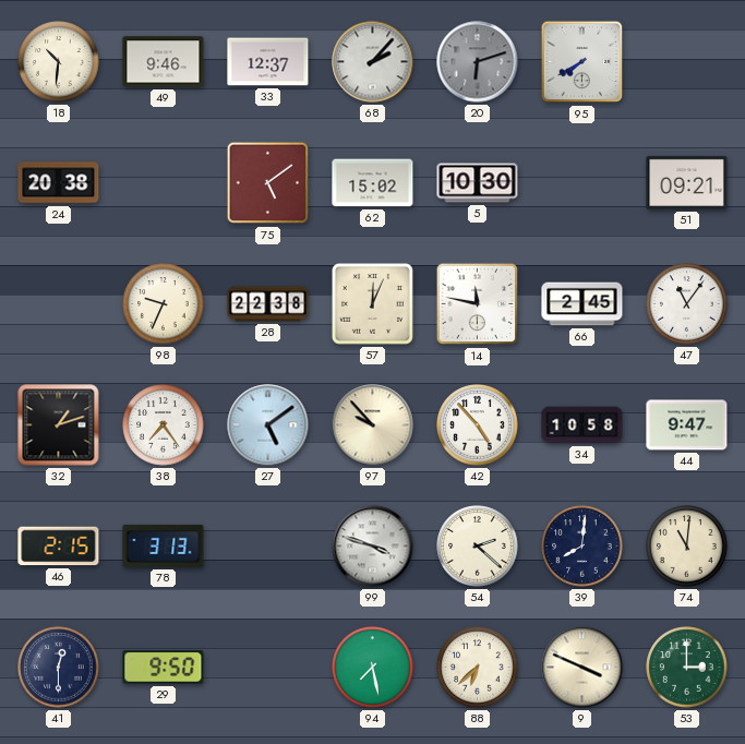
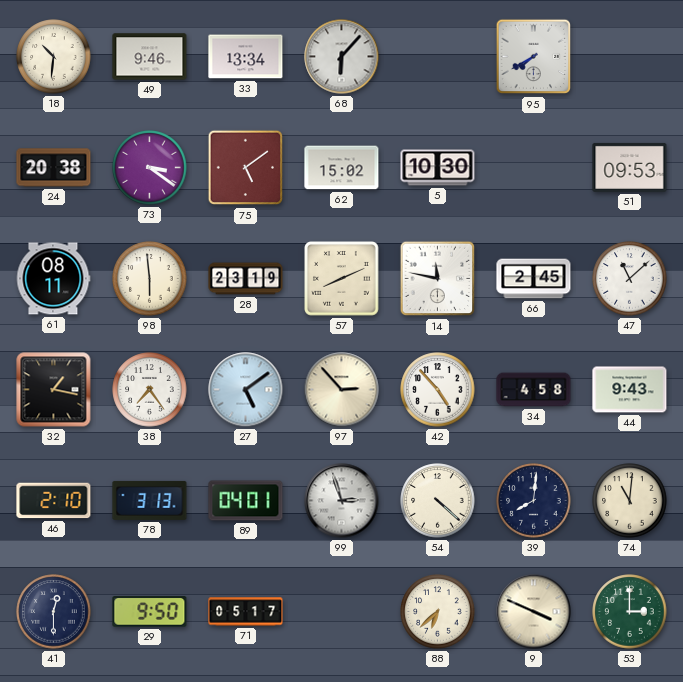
33: 12:37 -> 13:34 (246, 57)
68: 2:07 -> 6:07 (342, 57)
20: 6:12 -> none (478, 62)
73: none -> 3:21 (150, 168)
51: 09:21 -> 09:53 (630, 167)
61: none -> 08:11 (53, 279)
98: 9:34 -> 5:59 (150, 279)
28: 22:38 -> 23:19 (246, 279)
57: 12:04 -> 8:11 (342, 279)
47: 11:06 -> 11:08 (630, 279)
32: 1:12 -> 1:17 (54, 390)
97: 9:53 -> 2:53 (342, 390)
34: 10:58 -> 4:58 (534, 390)
44: 9:47 -> 9:43 (630, 390)
46: 2:15 -> 2:10 (54, 501)
89: none -> 04:01 (246, 501)
99: 3:48 -> 2:57 (342, 501)
54: 2:22 -> 4:22 (438, 501)
71: none -> 05:17 (246, 612)
94: 7:28 -> none (373, 668)
